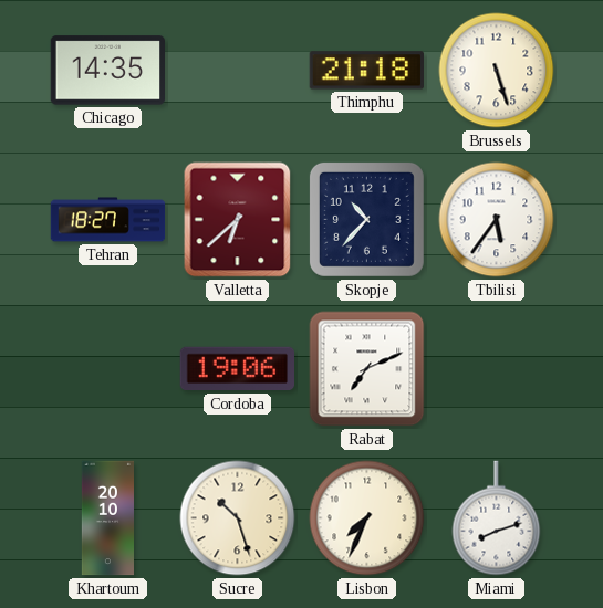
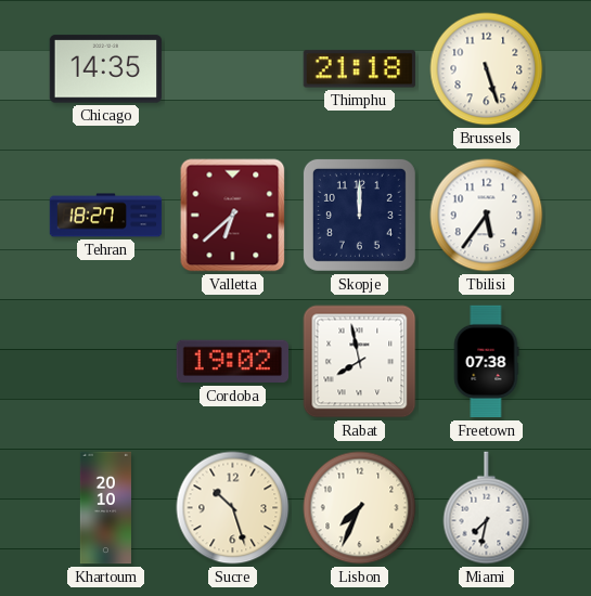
Skopje: 10:37 -> 12:00 (359, 215)
Cordoba: 19:06 -> 19:02 (232, 362)
Rabat: 7:11 -> 7:58 (360, 362)
Freetown: none -> 07:38 (486, 362)
Miami: 8:12 -> 7:32 (487, 508)
